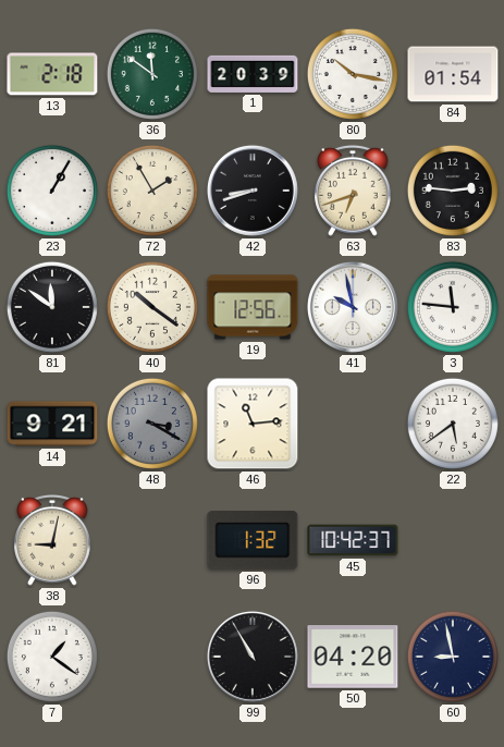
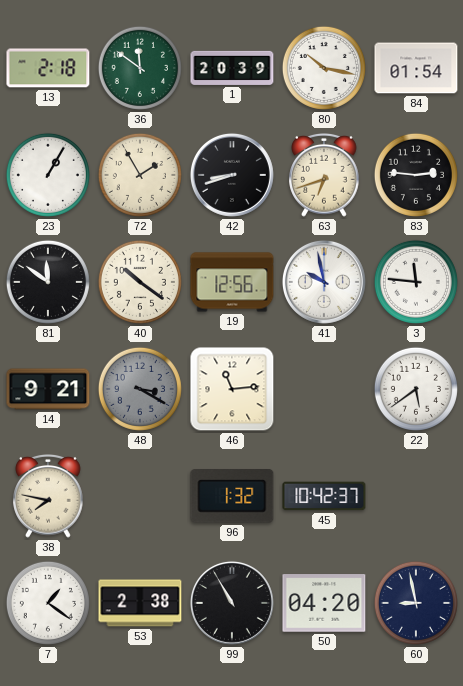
38: 9:02 -> 7:47 (48, 497)
53: none -> 2:38 (140, 603)
